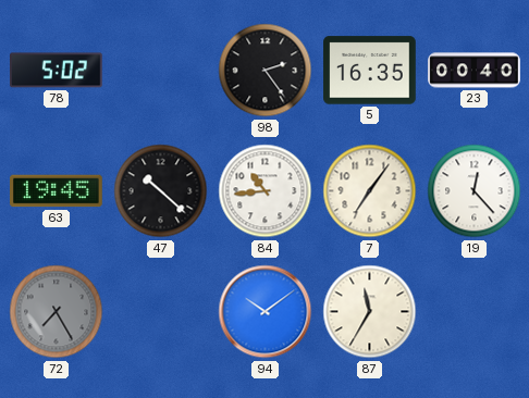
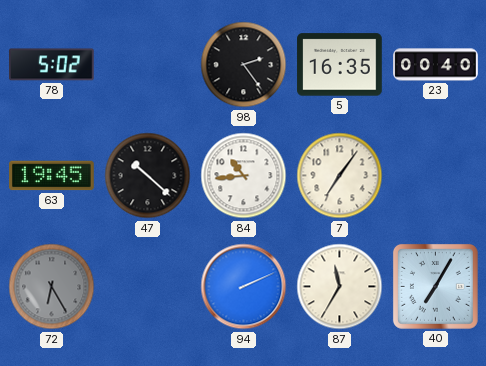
19: 12:23 -> none (475, 191)
72: 7:25 -> 6:25 (52, 287)
94: 10:09 -> 2:11 (244, 287)
40: none -> 7:05 (435, 286)
